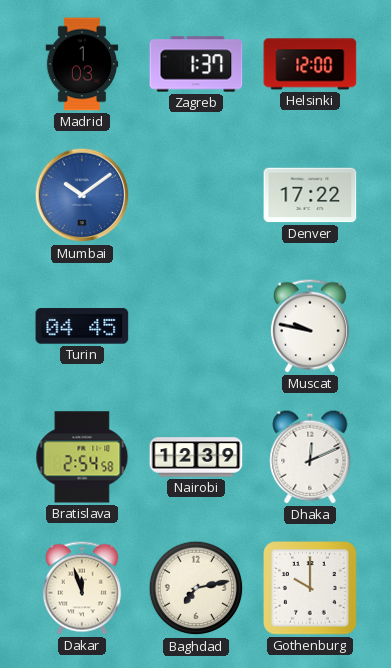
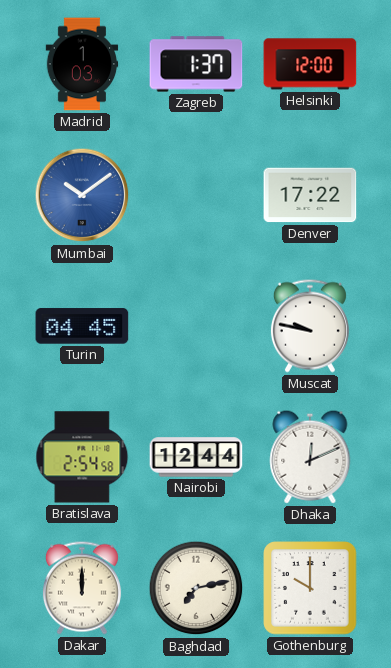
Nairobi: 12:39 -> 12:44 (196, 457)
Dakar: 11:57 -> 12:00 (82, 588)
